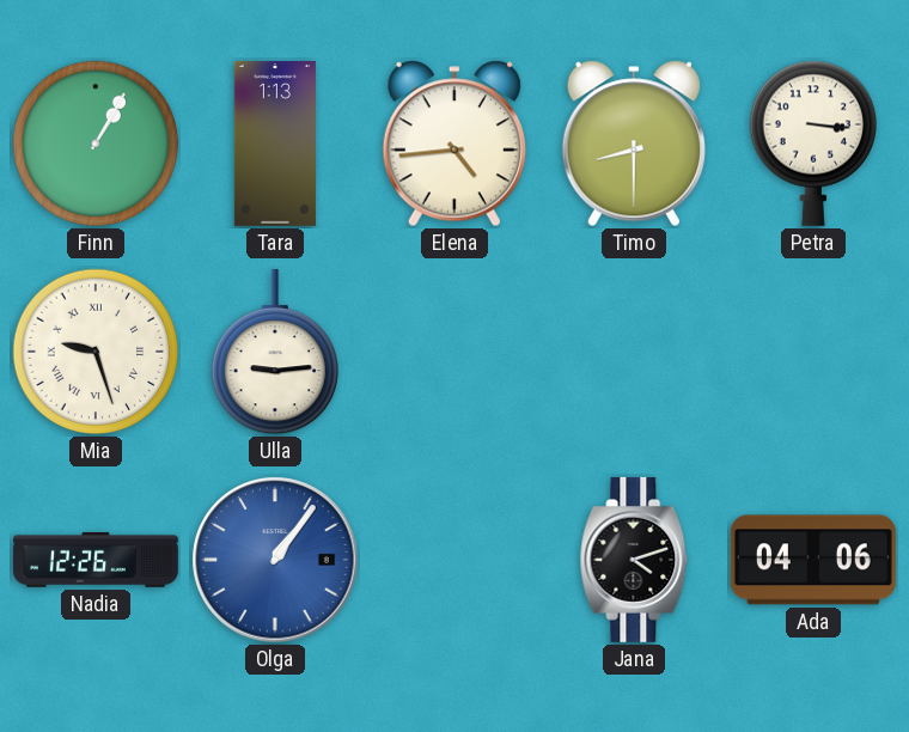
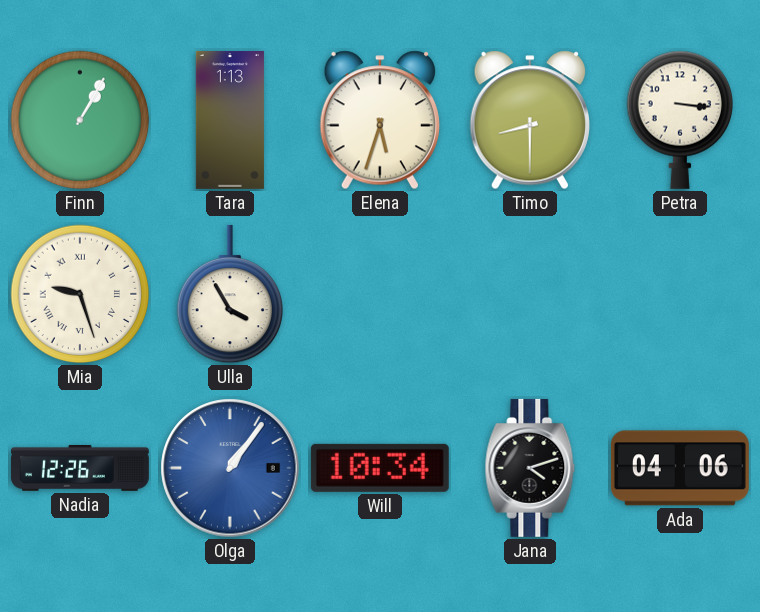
Elena: 4:44 -> 5:33 (379, 120)
Ulla: 9:14 -> 3:55 (229, 294)
Will: none -> 10:34 (380, 468)
